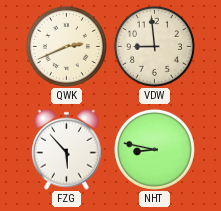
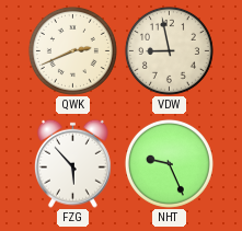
VDW: 8:59 -> 8:58 (169, 50)
NHT: 8:47 -> 9:26 (169, 163)
